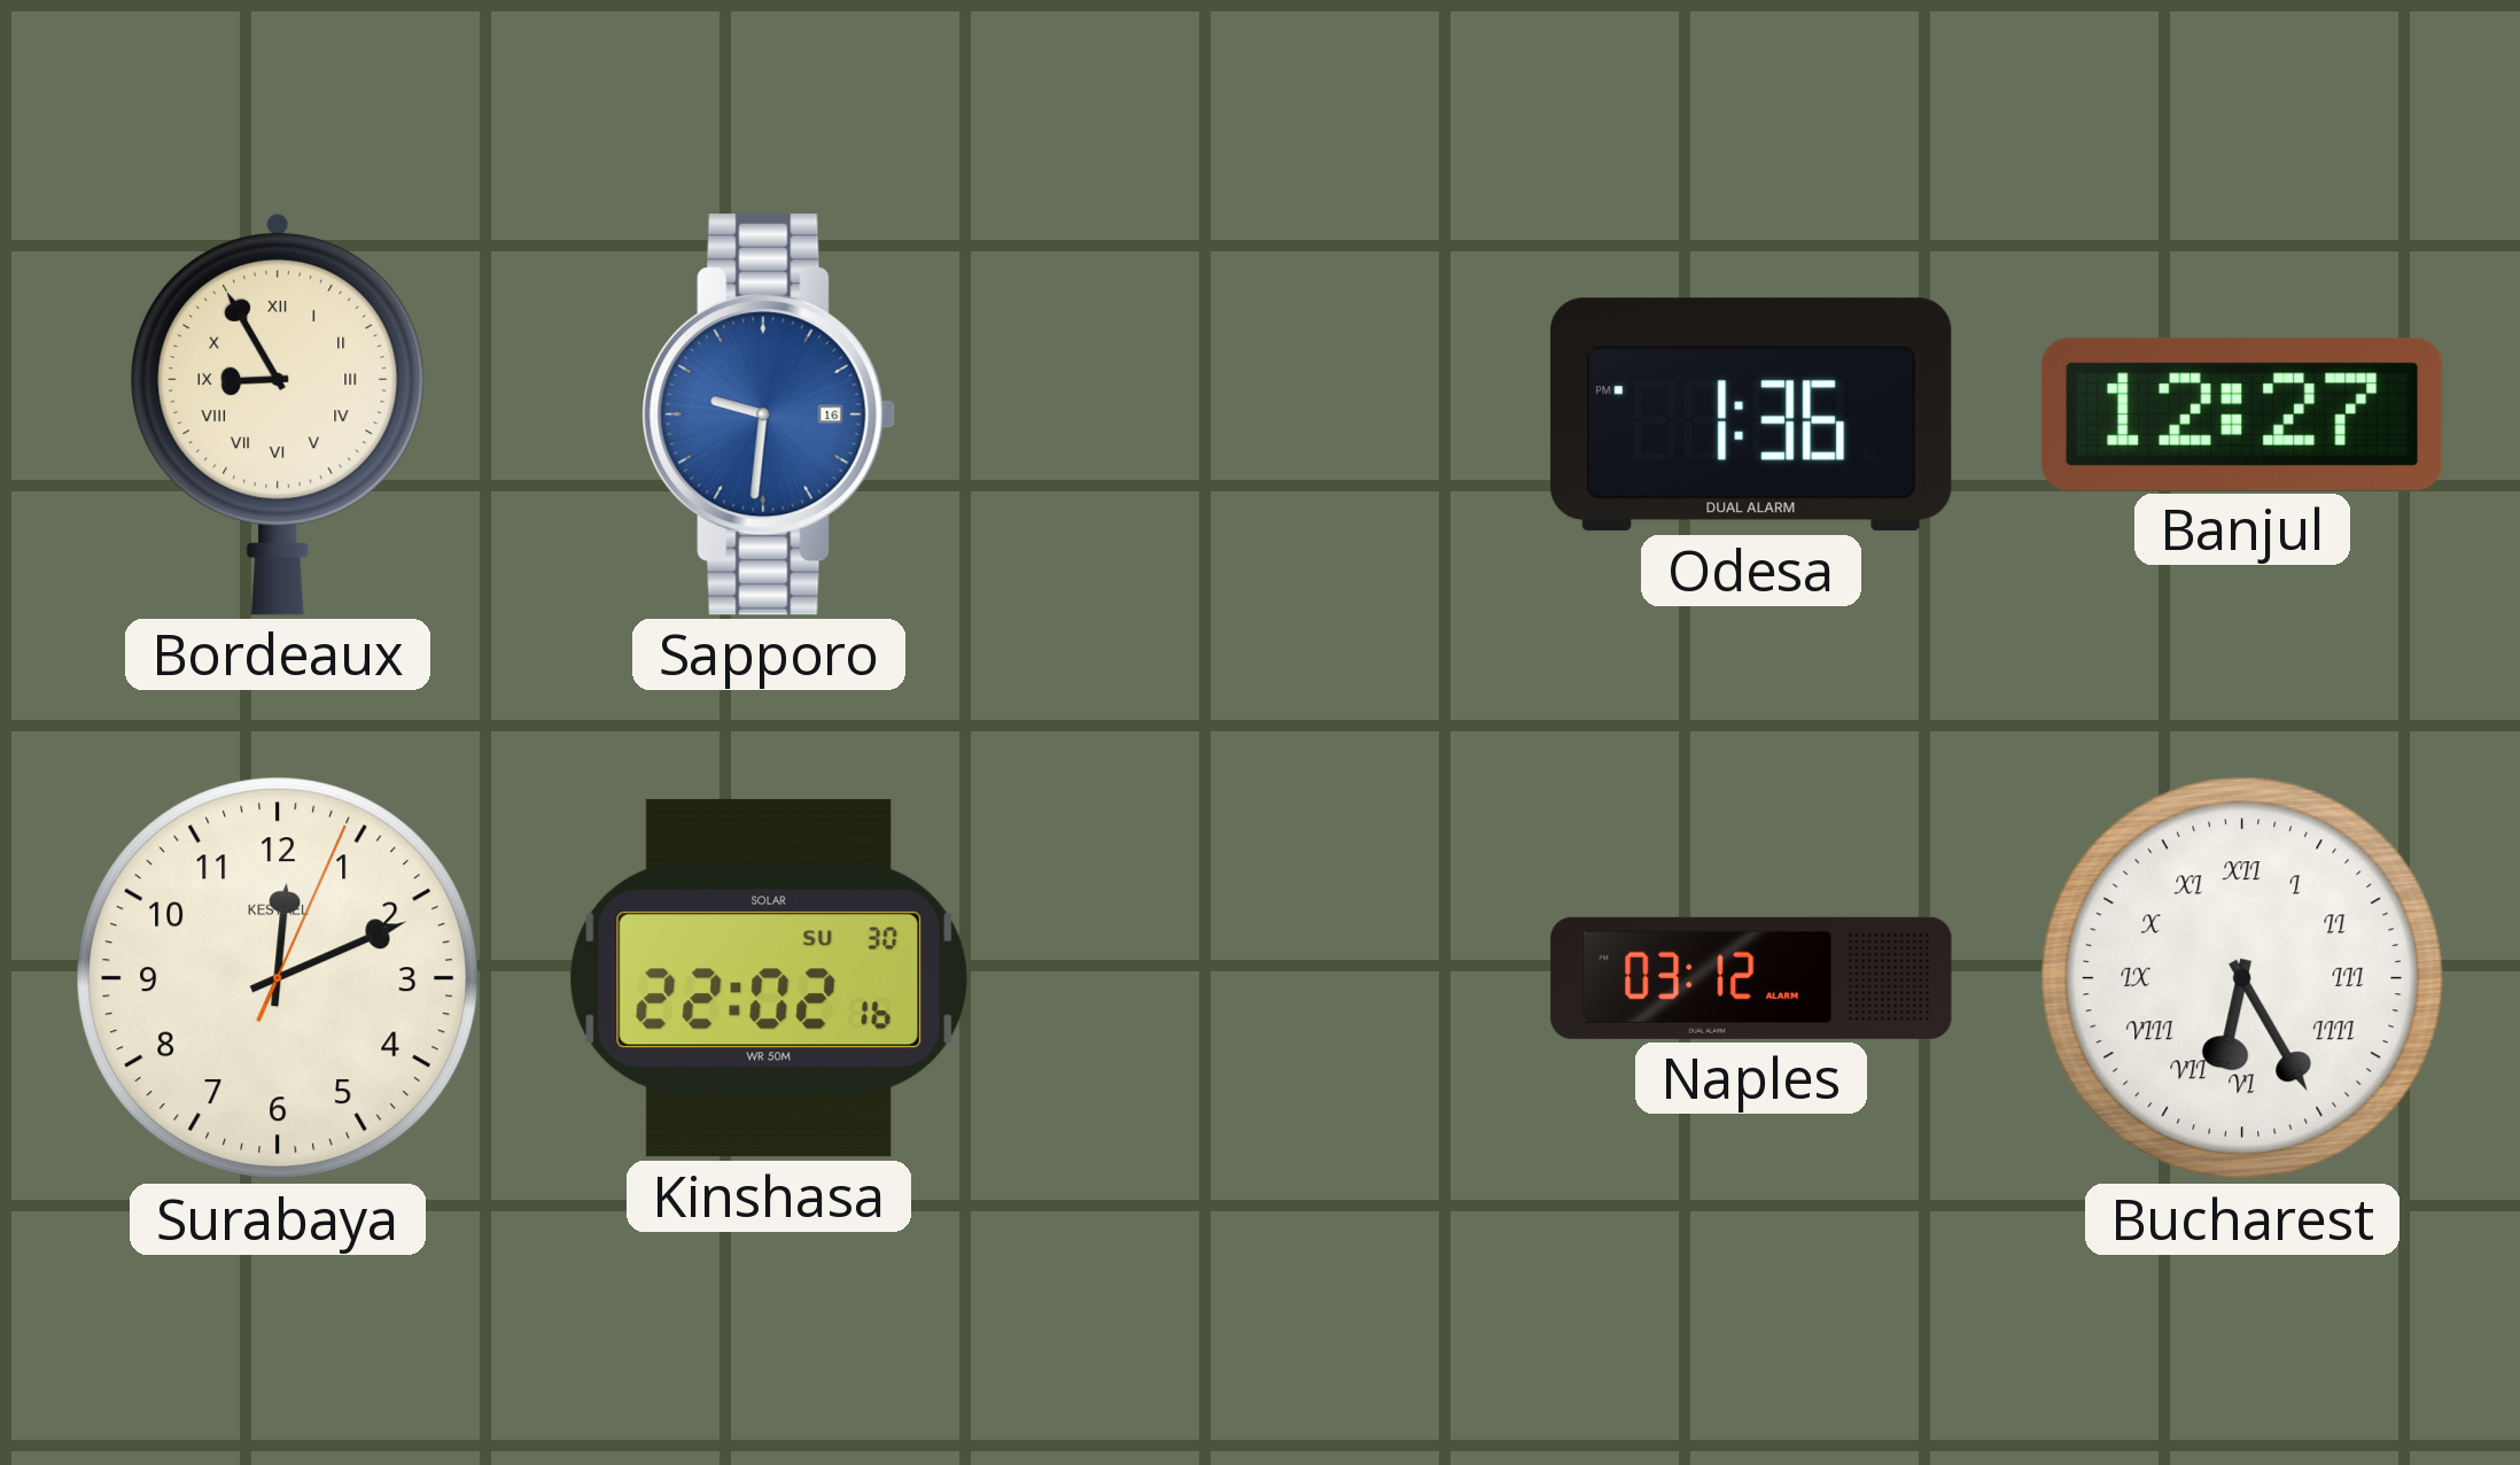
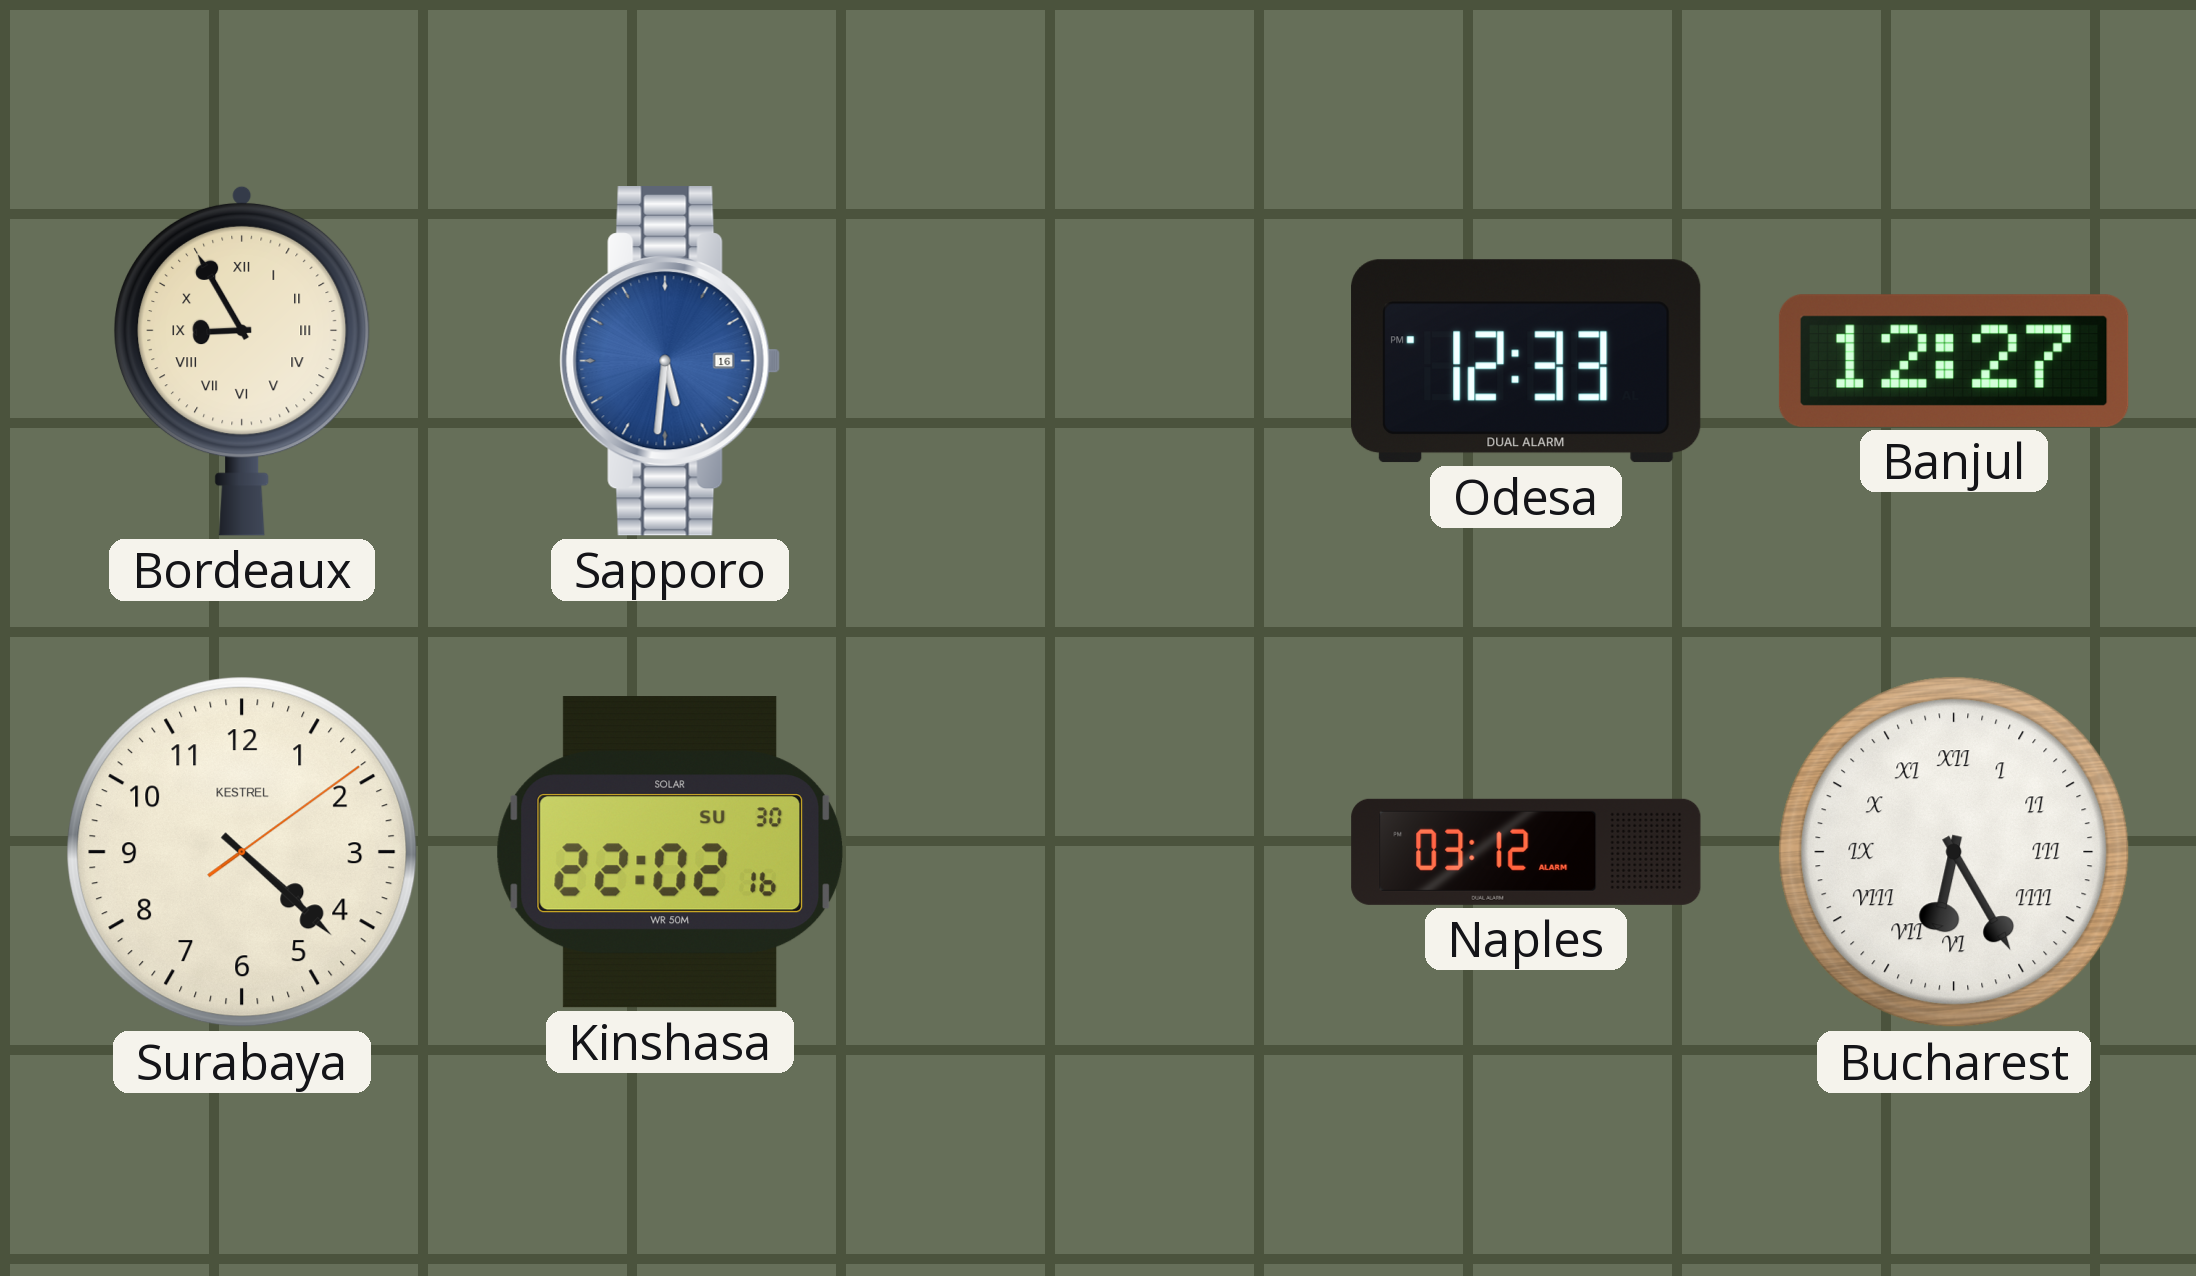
Sapporo: 9:31 -> 5:31 (670, 362)
Odesa: 1:36 -> 12:33 (1526, 361)
Surabaya: 12:11 -> 4:22 (242, 852)
